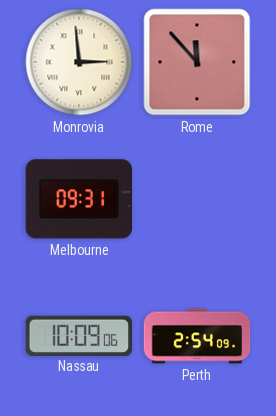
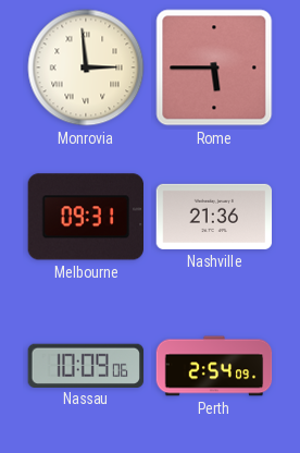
Rome: 11:53 -> 5:45 (214, 68)
Nashville: none -> 21:36 (214, 217)
